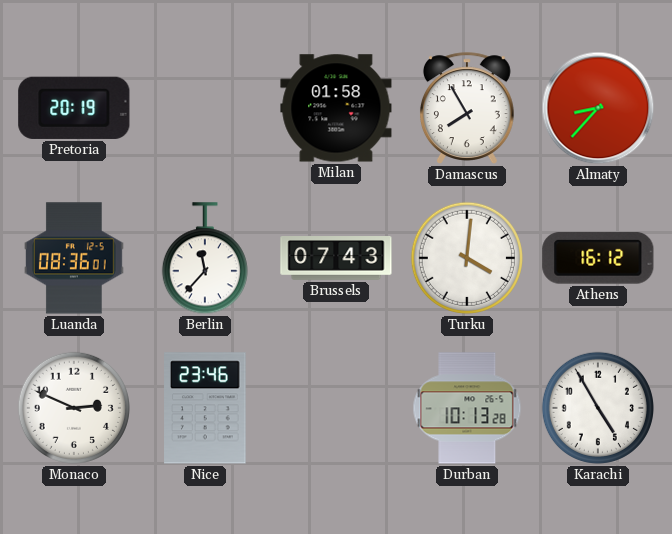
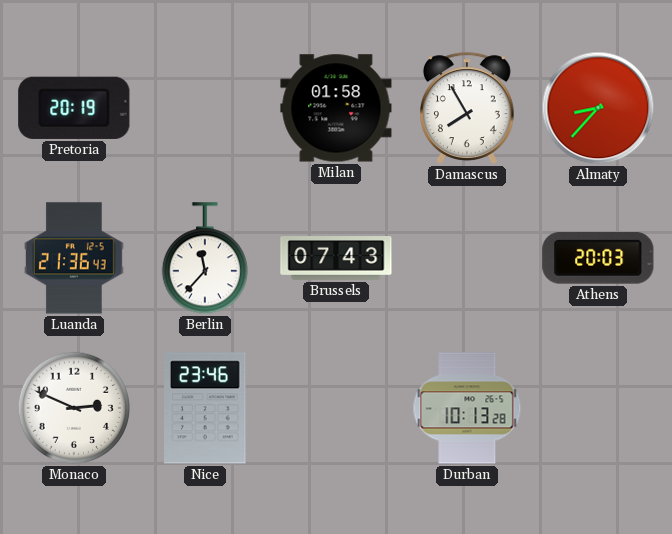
Luanda: 08:36 -> 21:36 (74, 258)
Turku: 4:01 -> none (467, 258)
Athens: 16:12 -> 20:03 (598, 258)
Karachi: 4:55 -> none (598, 408)
